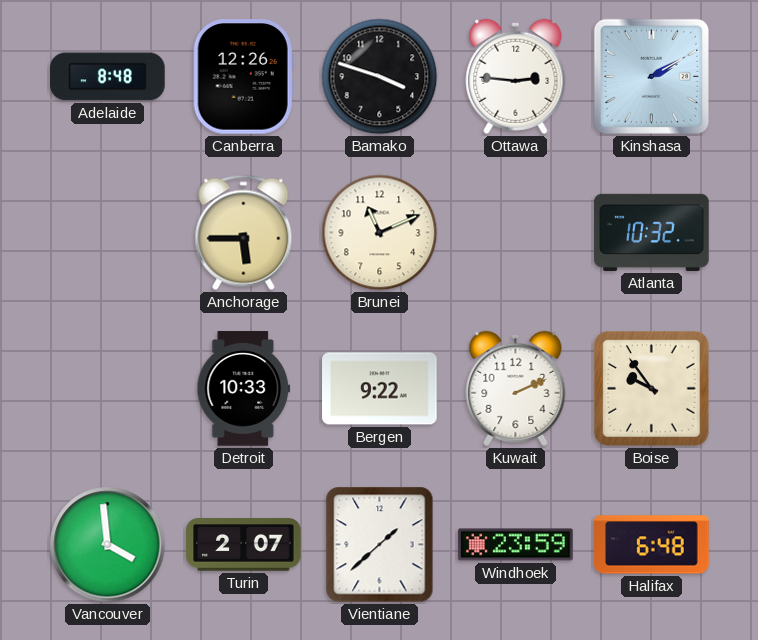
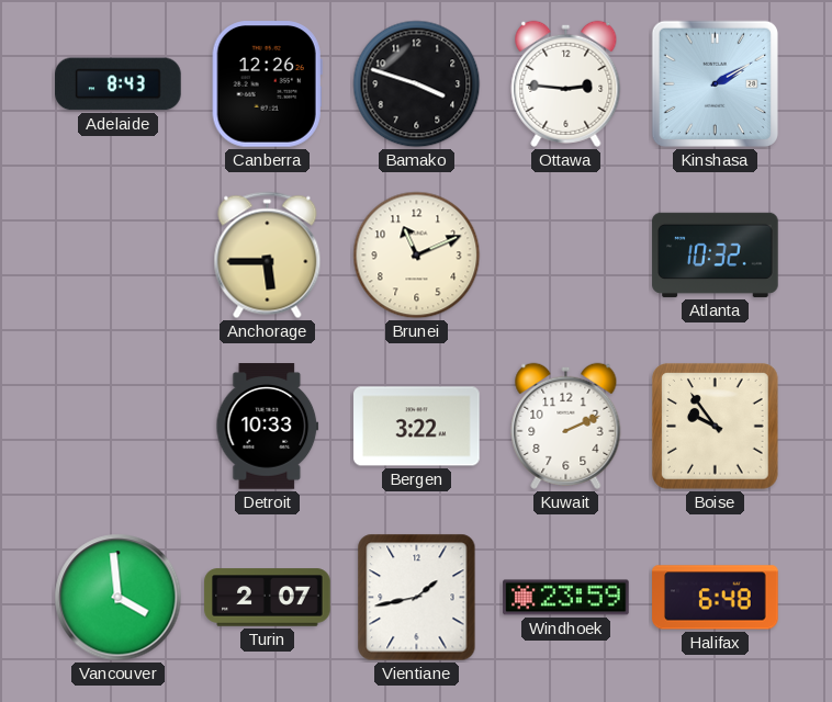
Adelaide: 8:48 -> 8:43 (119, 84)
Bergen: 9:22 -> 3:22 (417, 427)
Vientiane: 1:38 -> 1:43 (417, 598)
